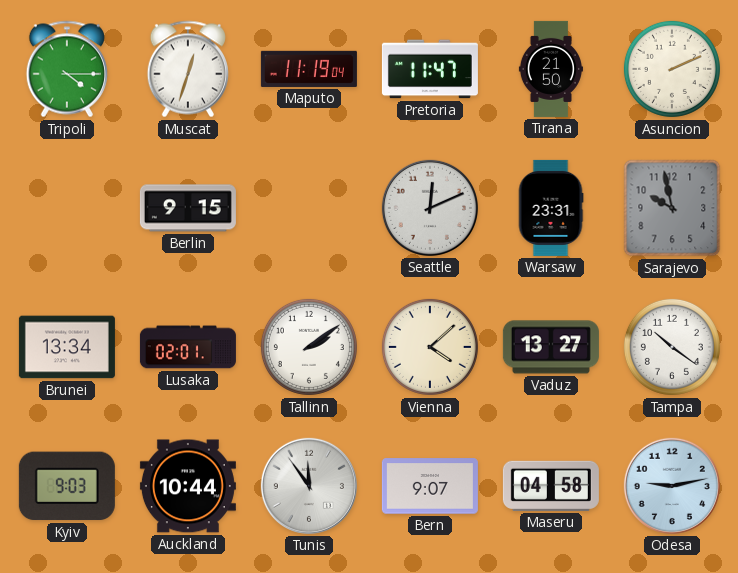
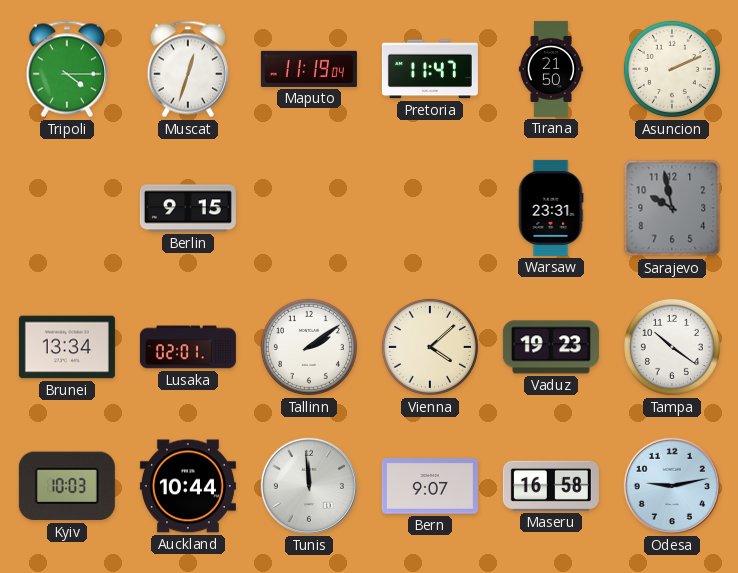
Seattle: 12:11 -> none (430, 208)
Vaduz: 13:27 -> 19:23 (551, 347)
Kyiv: 9:03 -> 10:03 (67, 486)
Tunis: 11:54 -> 11:59 (309, 486)
Maseru: 04:58 -> 16:58 (551, 486)
